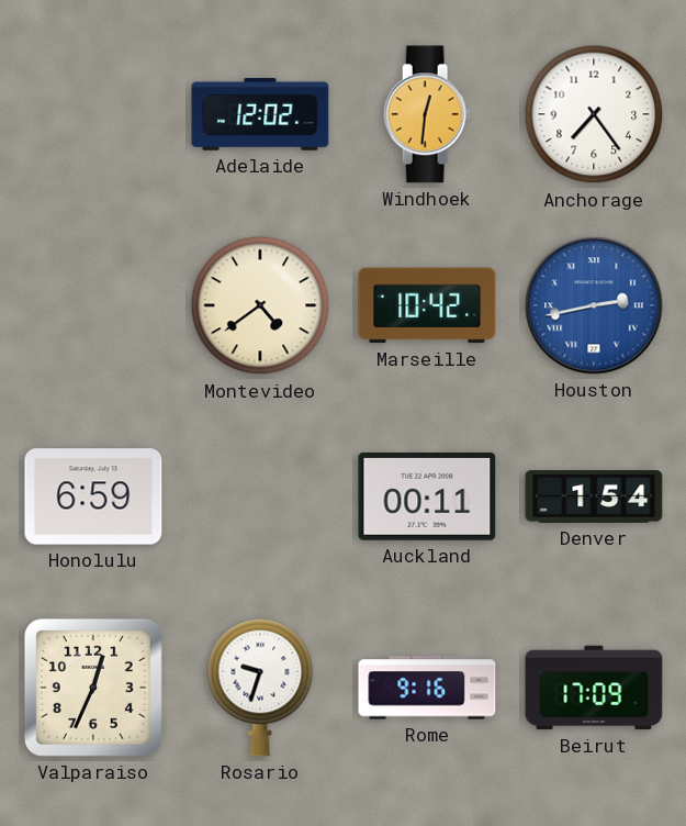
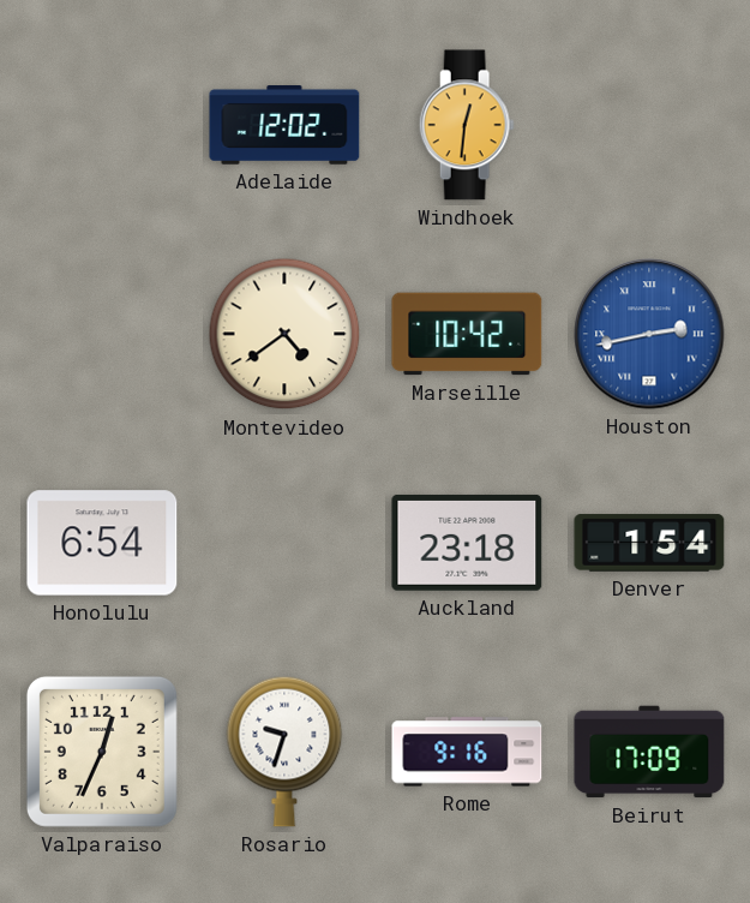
Anchorage: 7:24 -> none (594, 114)
Honolulu: 6:59 -> 6:54 (102, 543)
Auckland: 00:11 -> 23:18 (467, 543)
